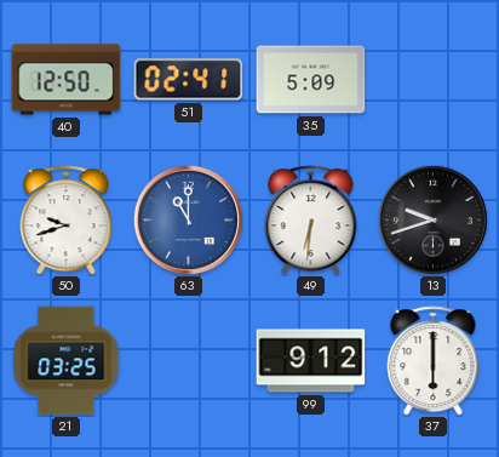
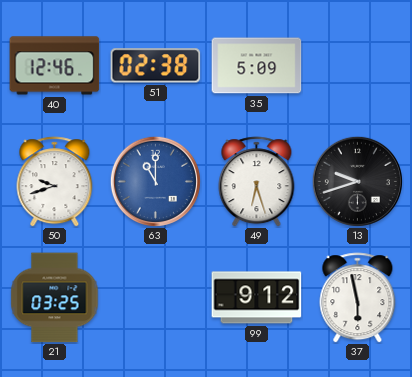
40: 12:50 -> 12:46 (55, 66)
51: 02:41 -> 02:38 (156, 66)
49: 6:31 -> 6:27 (257, 182)
37: 6:00 -> 5:58 (358, 298)
